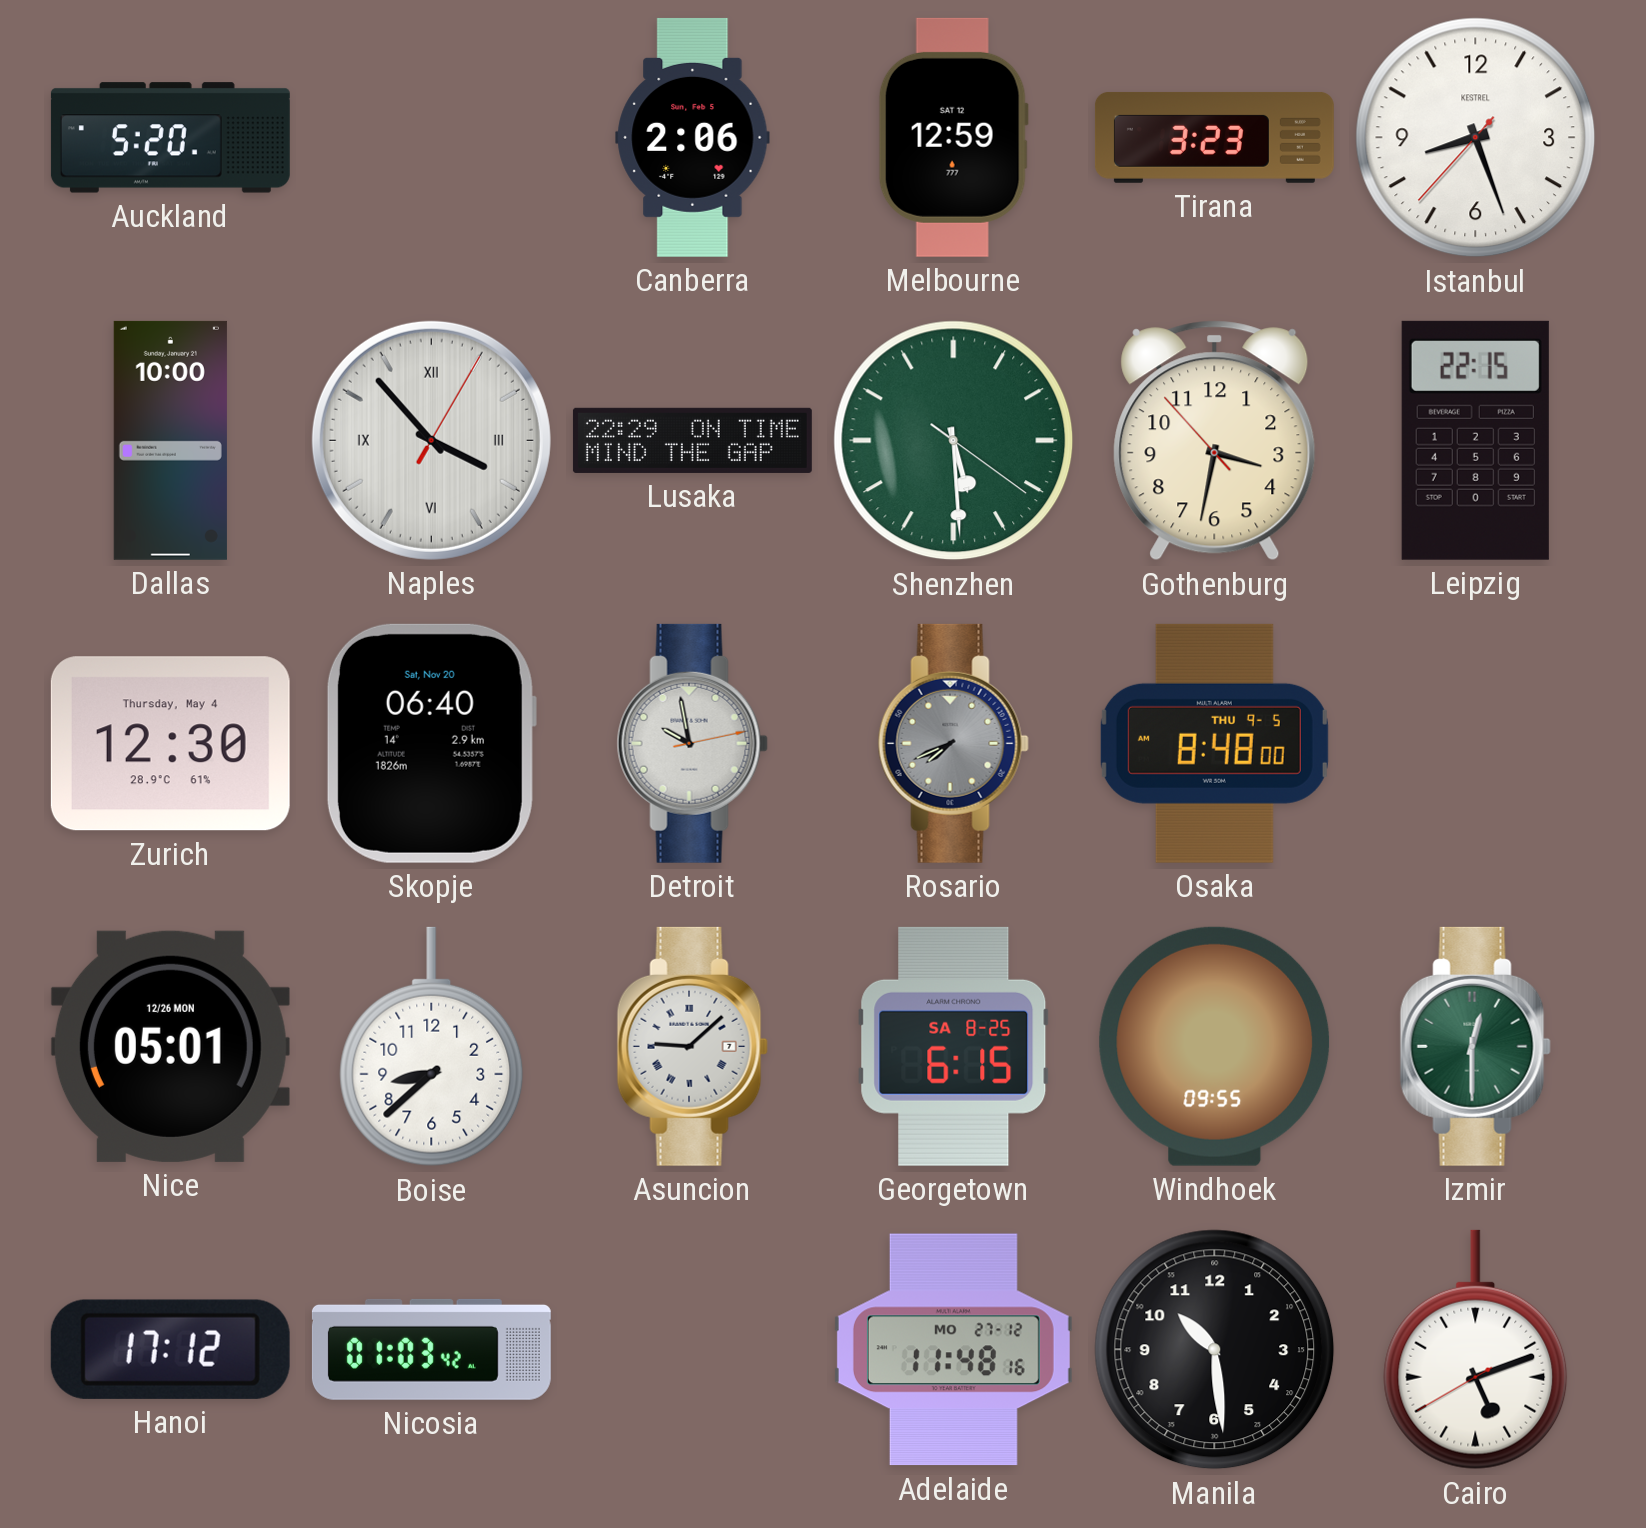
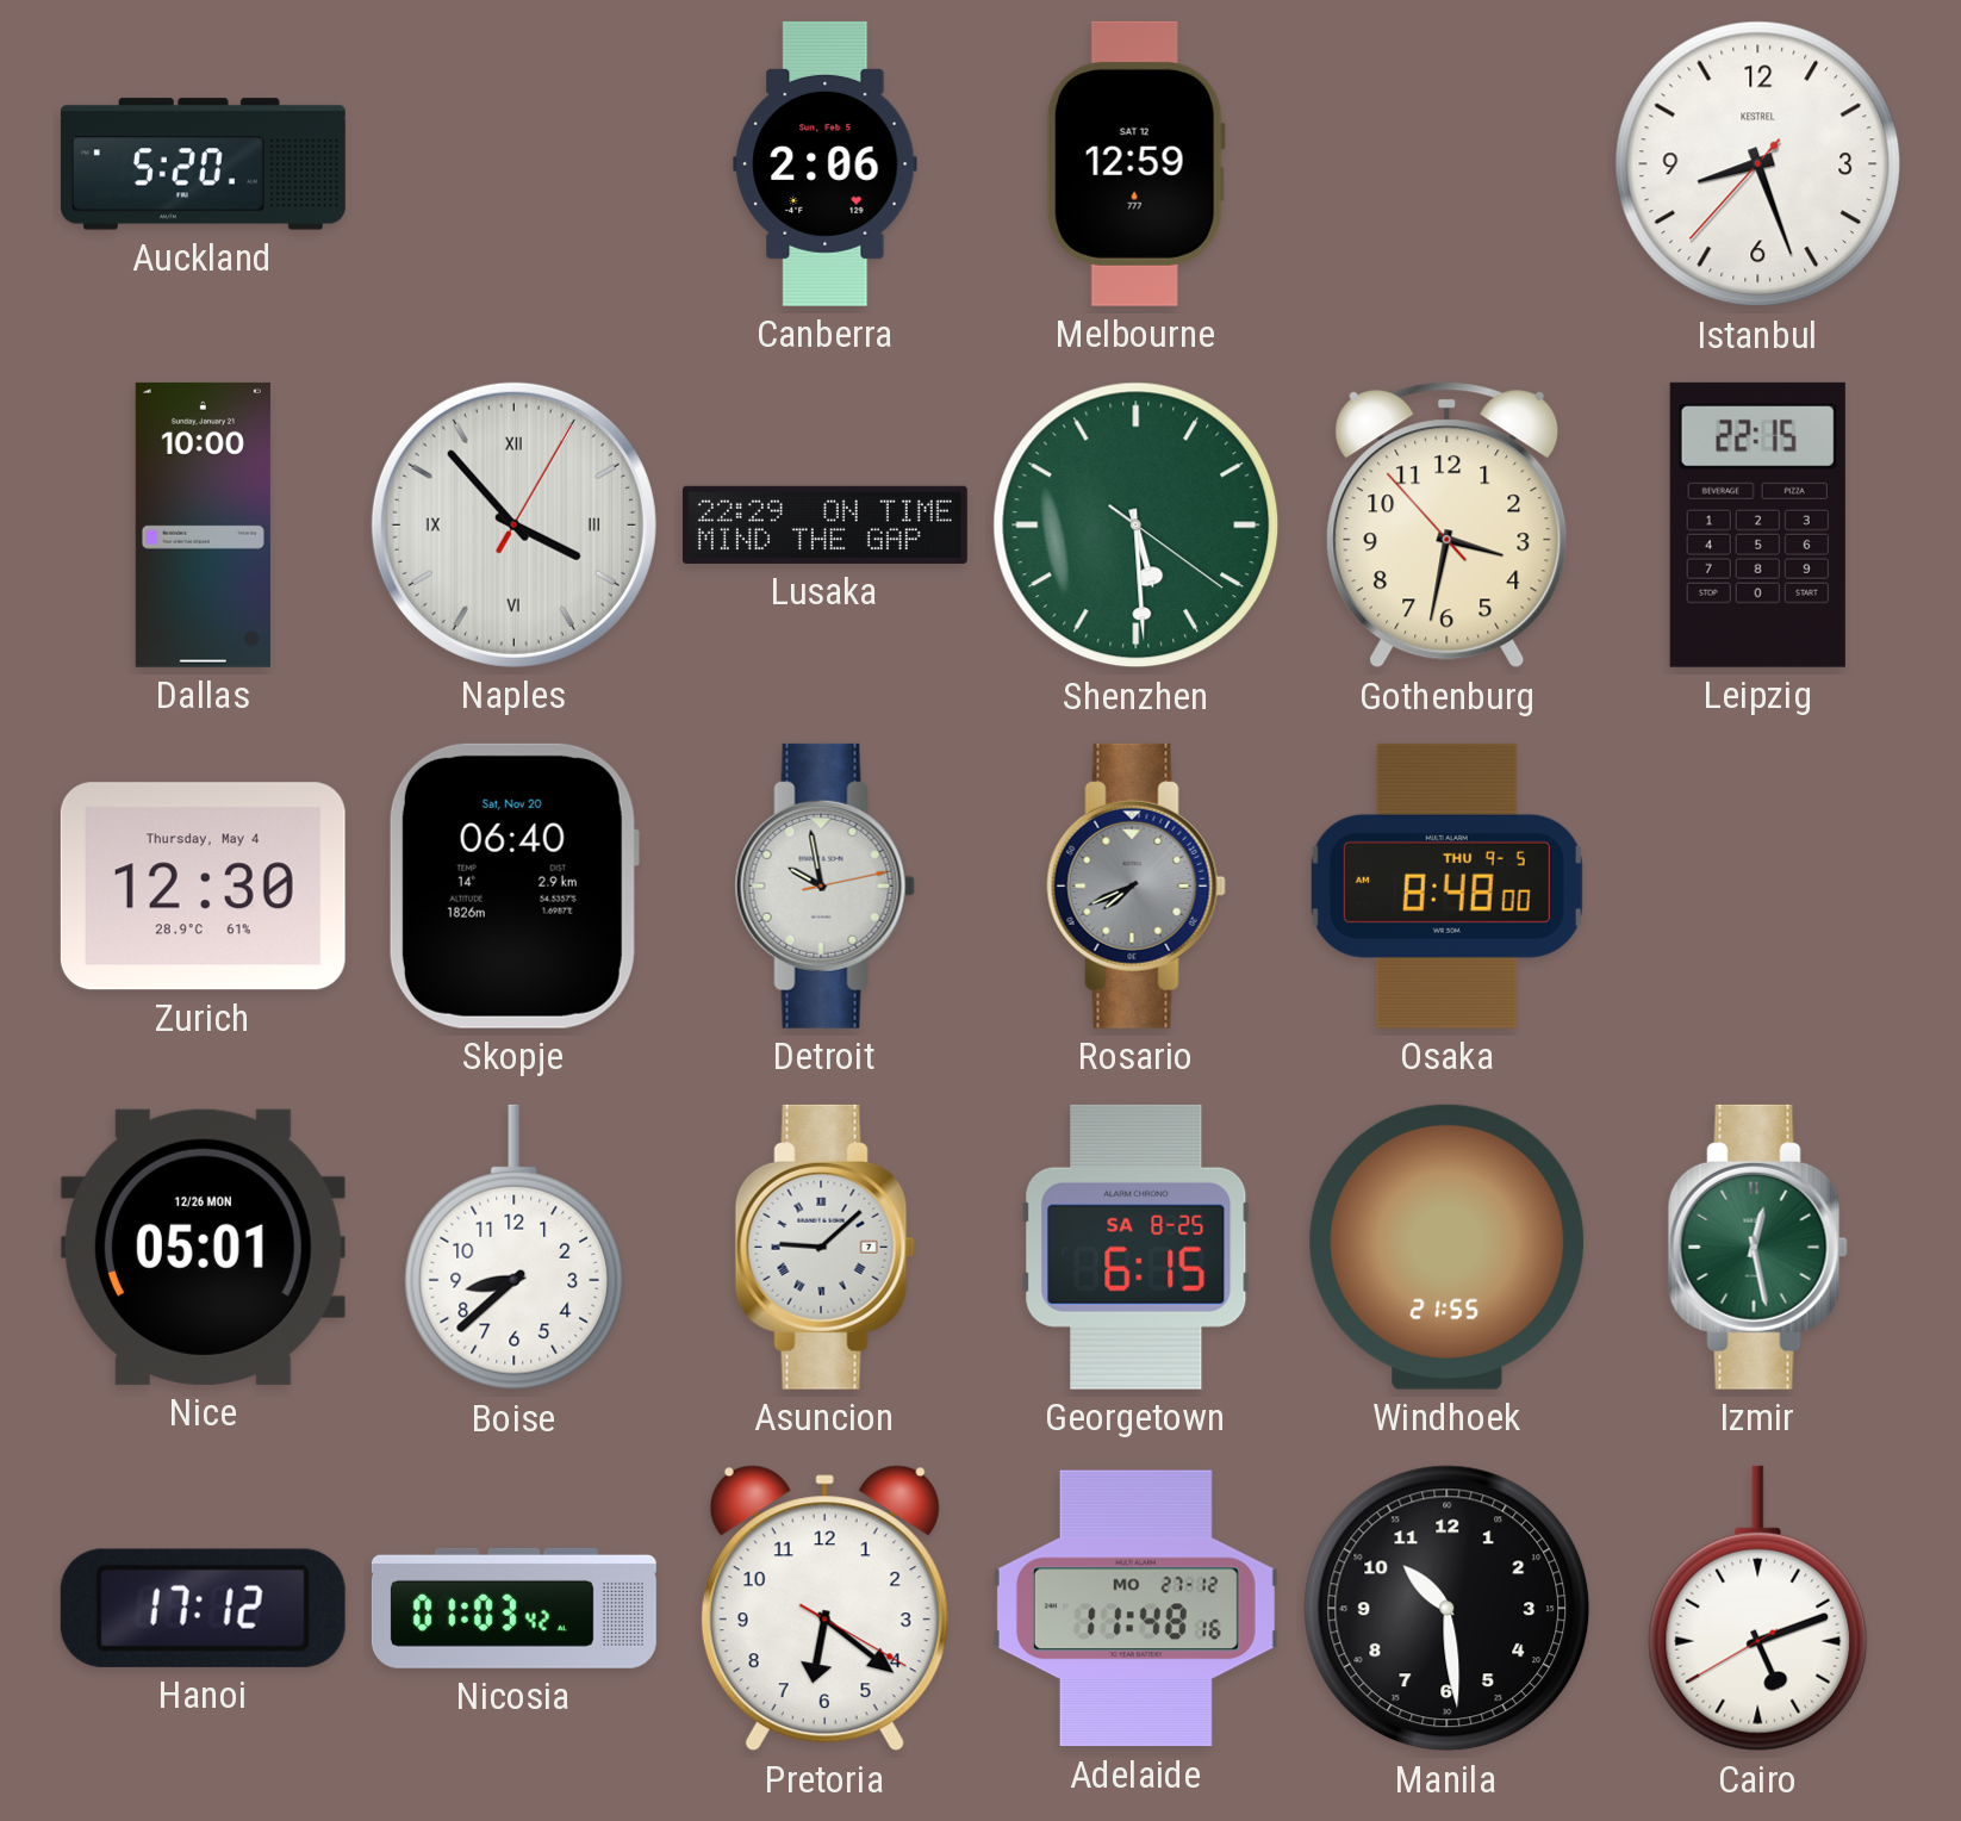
Tirana: 3:23 -> none (1214, 137)
Windhoek: 09:55 -> 21:55 (1448, 1247)
Izmir: 12:30 -> 12:28 (1757, 1247)
Pretoria: none -> 6:21 (824, 1609)
